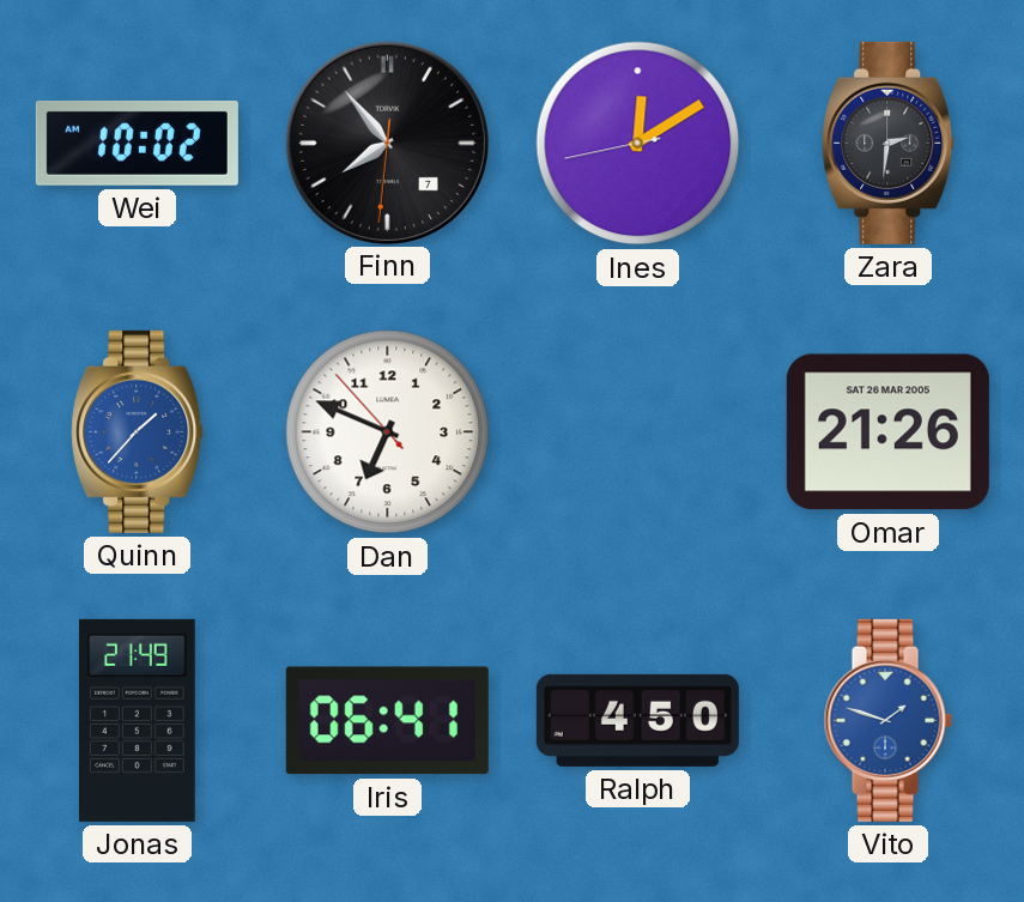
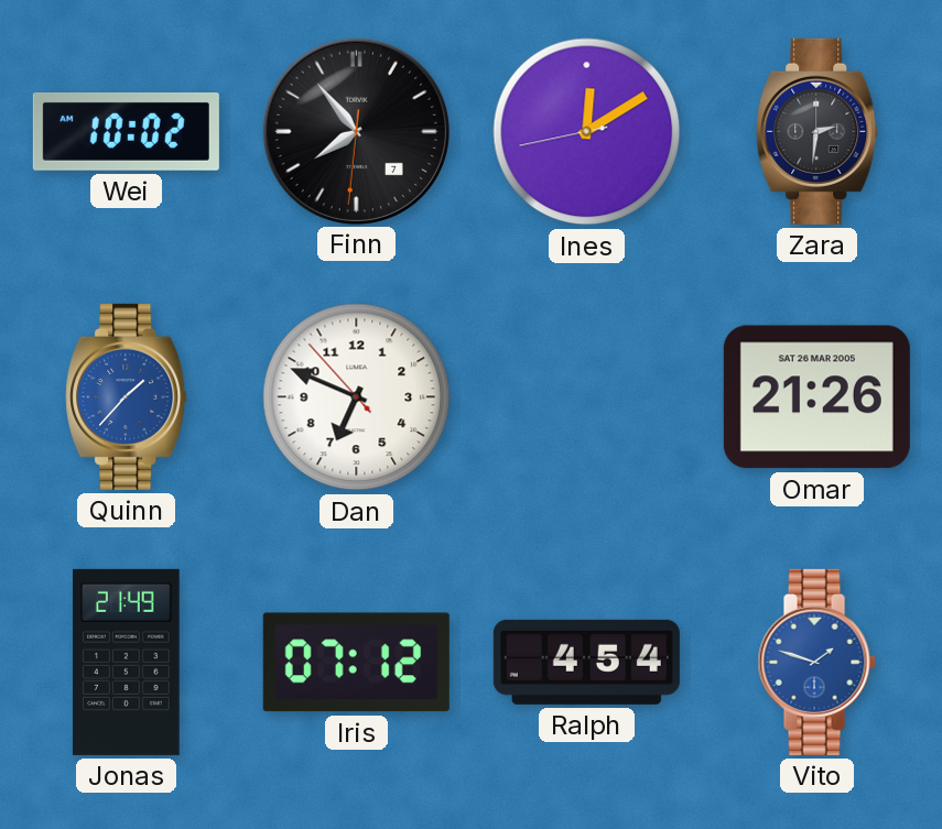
Iris: 06:41 -> 07:12 (356, 663)
Ralph: 4:50 -> 4:54 (586, 662)
